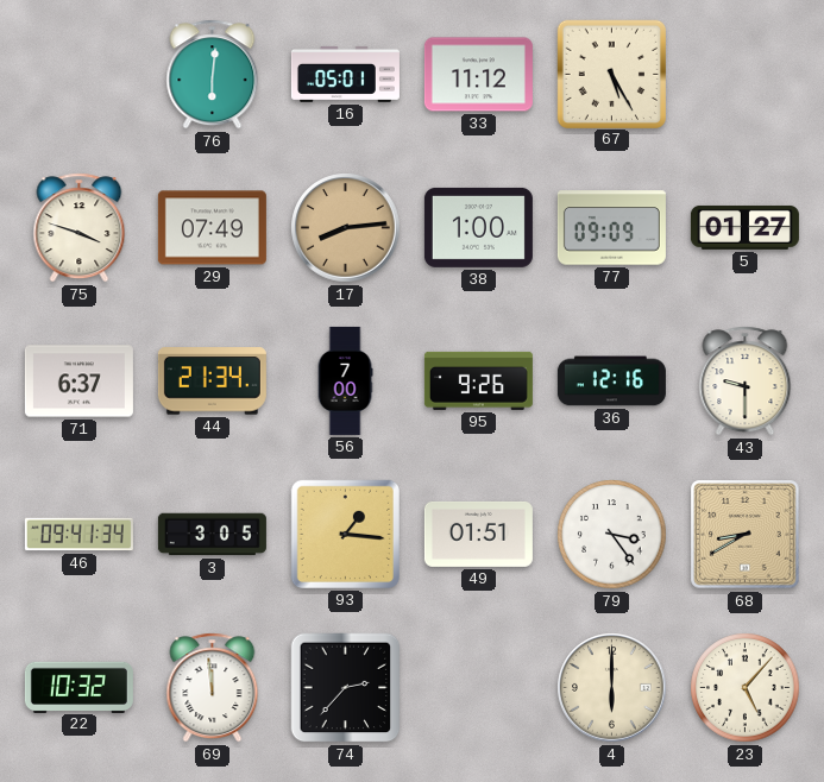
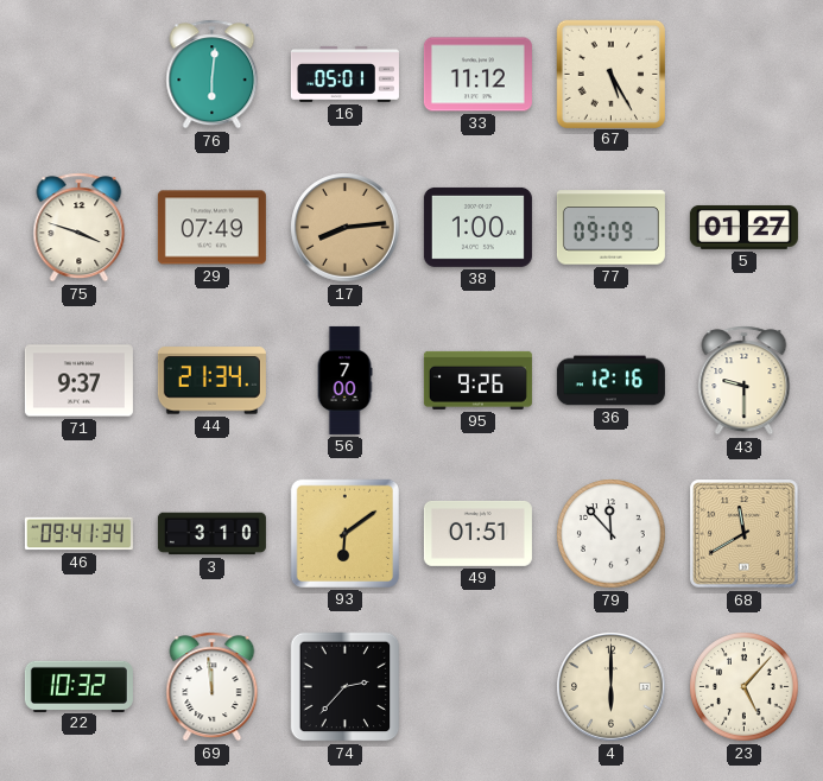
71: 6:37 -> 9:37 (78, 381)
3: 3:05 -> 3:10 (211, 534)
93: 1:16 -> 6:09 (344, 533)
79: 3:24 -> 11:53 (612, 534)
68: 8:40 -> 11:40 (745, 534)
